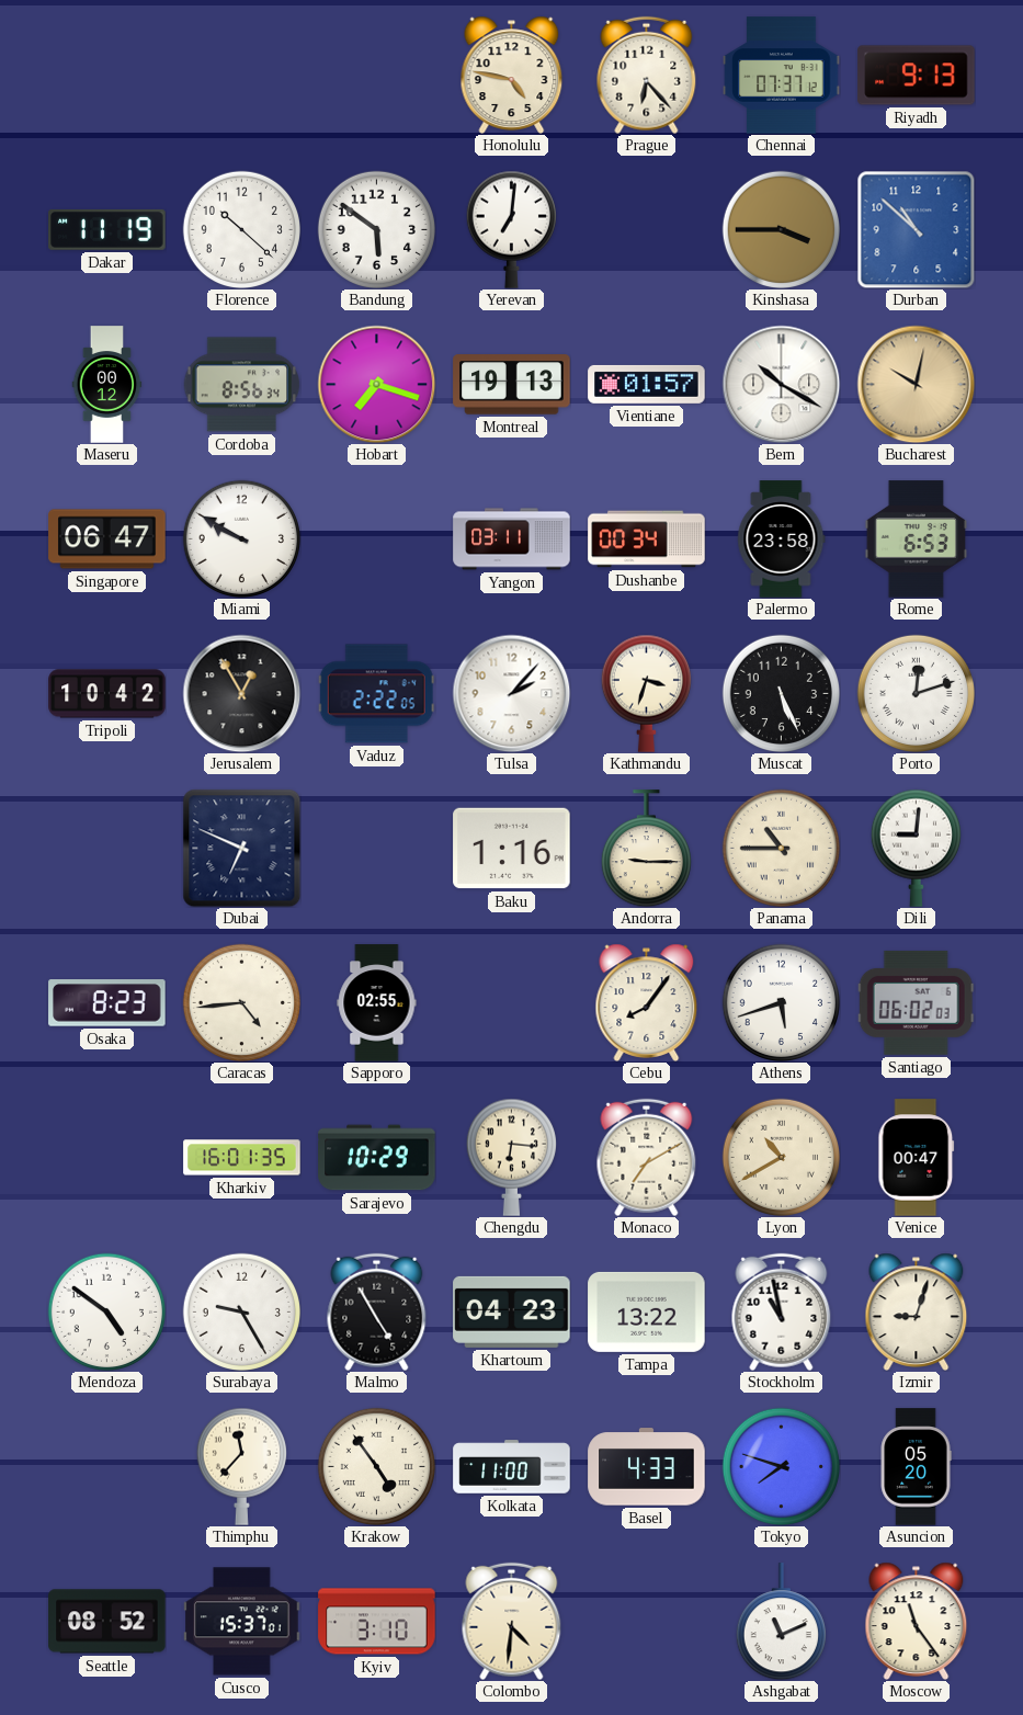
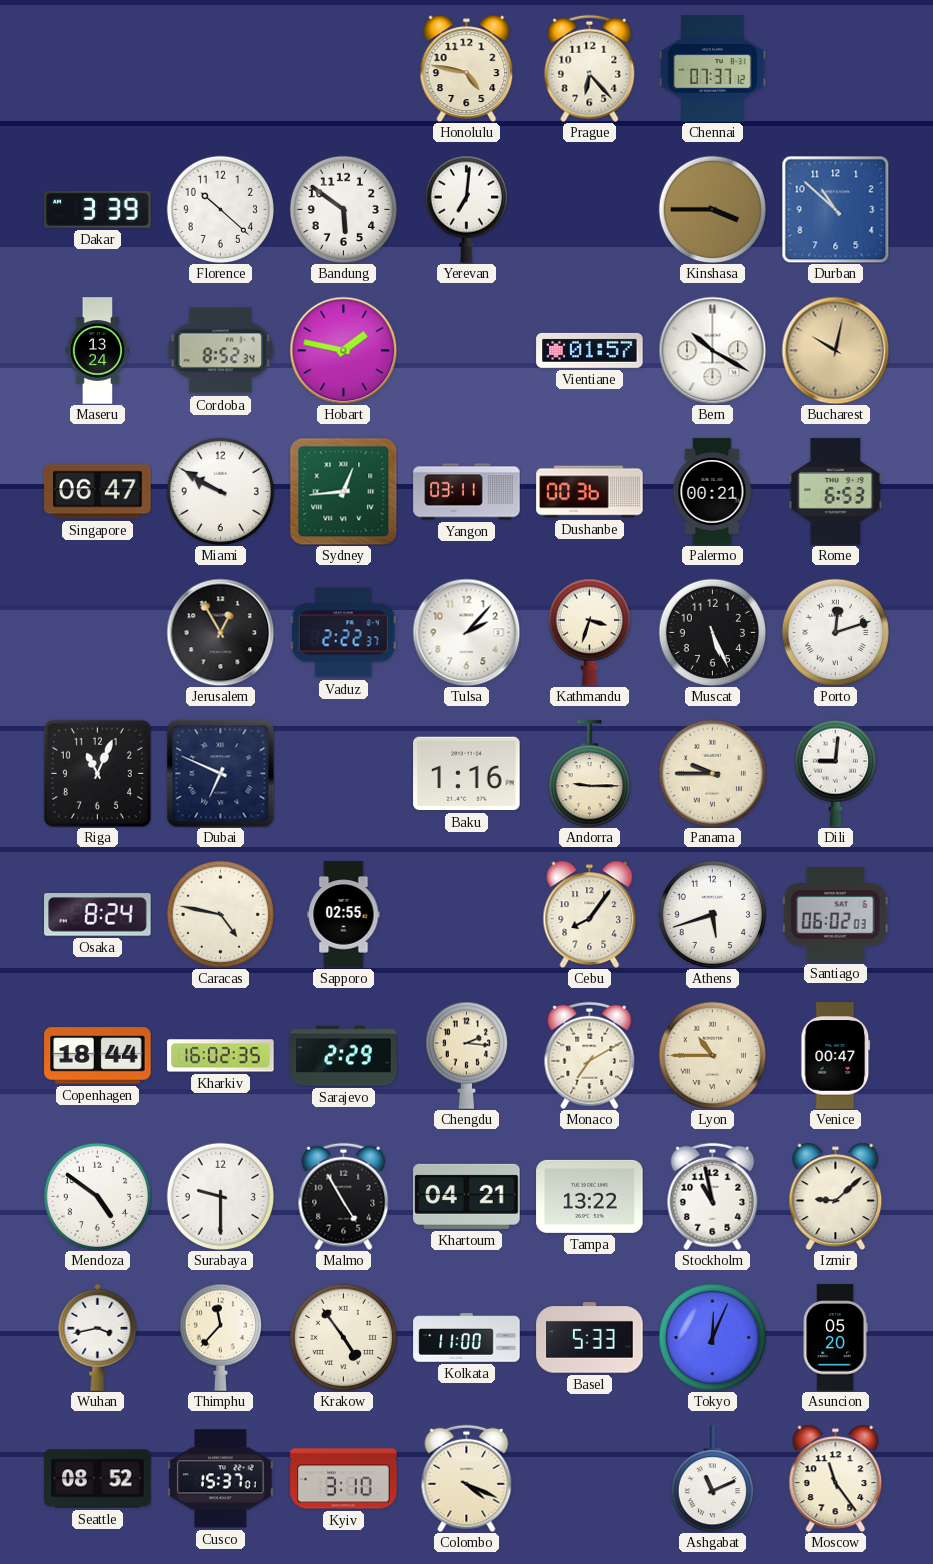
Riyadh: 9:13 -> none (917, 76)
Dakar: 11:19 -> 3:39 (98, 209)
Maseru: 00:12 -> 13:24 (98, 351)
Cordoba: 8:56 -> 8:52 (220, 351)
Hobart: 7:18 -> 1:47 (343, 350)
Montreal: 19:13 -> none (512, 385)
Sydney: none -> 12:44 (343, 491)
Dushanbe: 00:34 -> 00:36 (590, 492)
Palermo: 23:58 -> 00:21 (713, 492)
Tripoli: 10:42 -> none (107, 694)
Vaduz: 2:22:05 -> 2:22:37 (343, 633)
Riga: none -> 11:04 (97, 773)
Panama: 10:45 -> 9:45 (712, 773)
Osaka: 8:23 -> 8:24 (98, 915)
Caracas: 4:44 -> 4:47 (220, 914)
Copenhagen: none -> 18:44 (98, 1056)
Kharkiv: 16:01 -> 16:02 (221, 1056)
Sarajevo: 10:29 -> 2:29 (344, 1056)
Chengdu: 6:16 -> 2:16 (466, 1055)
Lyon: 10:40 -> 10:45 (712, 1055)
Surabaya: 9:25 -> 9:30 (220, 1196)
Khartoum: 04:23 -> 04:21 (467, 1196)
Izmir: 9:03 -> 9:08 (836, 1196)
Wuhan: none -> 3:43 (98, 1337)
Basel: 4:33 -> 5:33 (590, 1338)
Tokyo: 7:48 -> 12:04 (712, 1337)
Colombo: 4:31 -> 4:19 (467, 1478)
